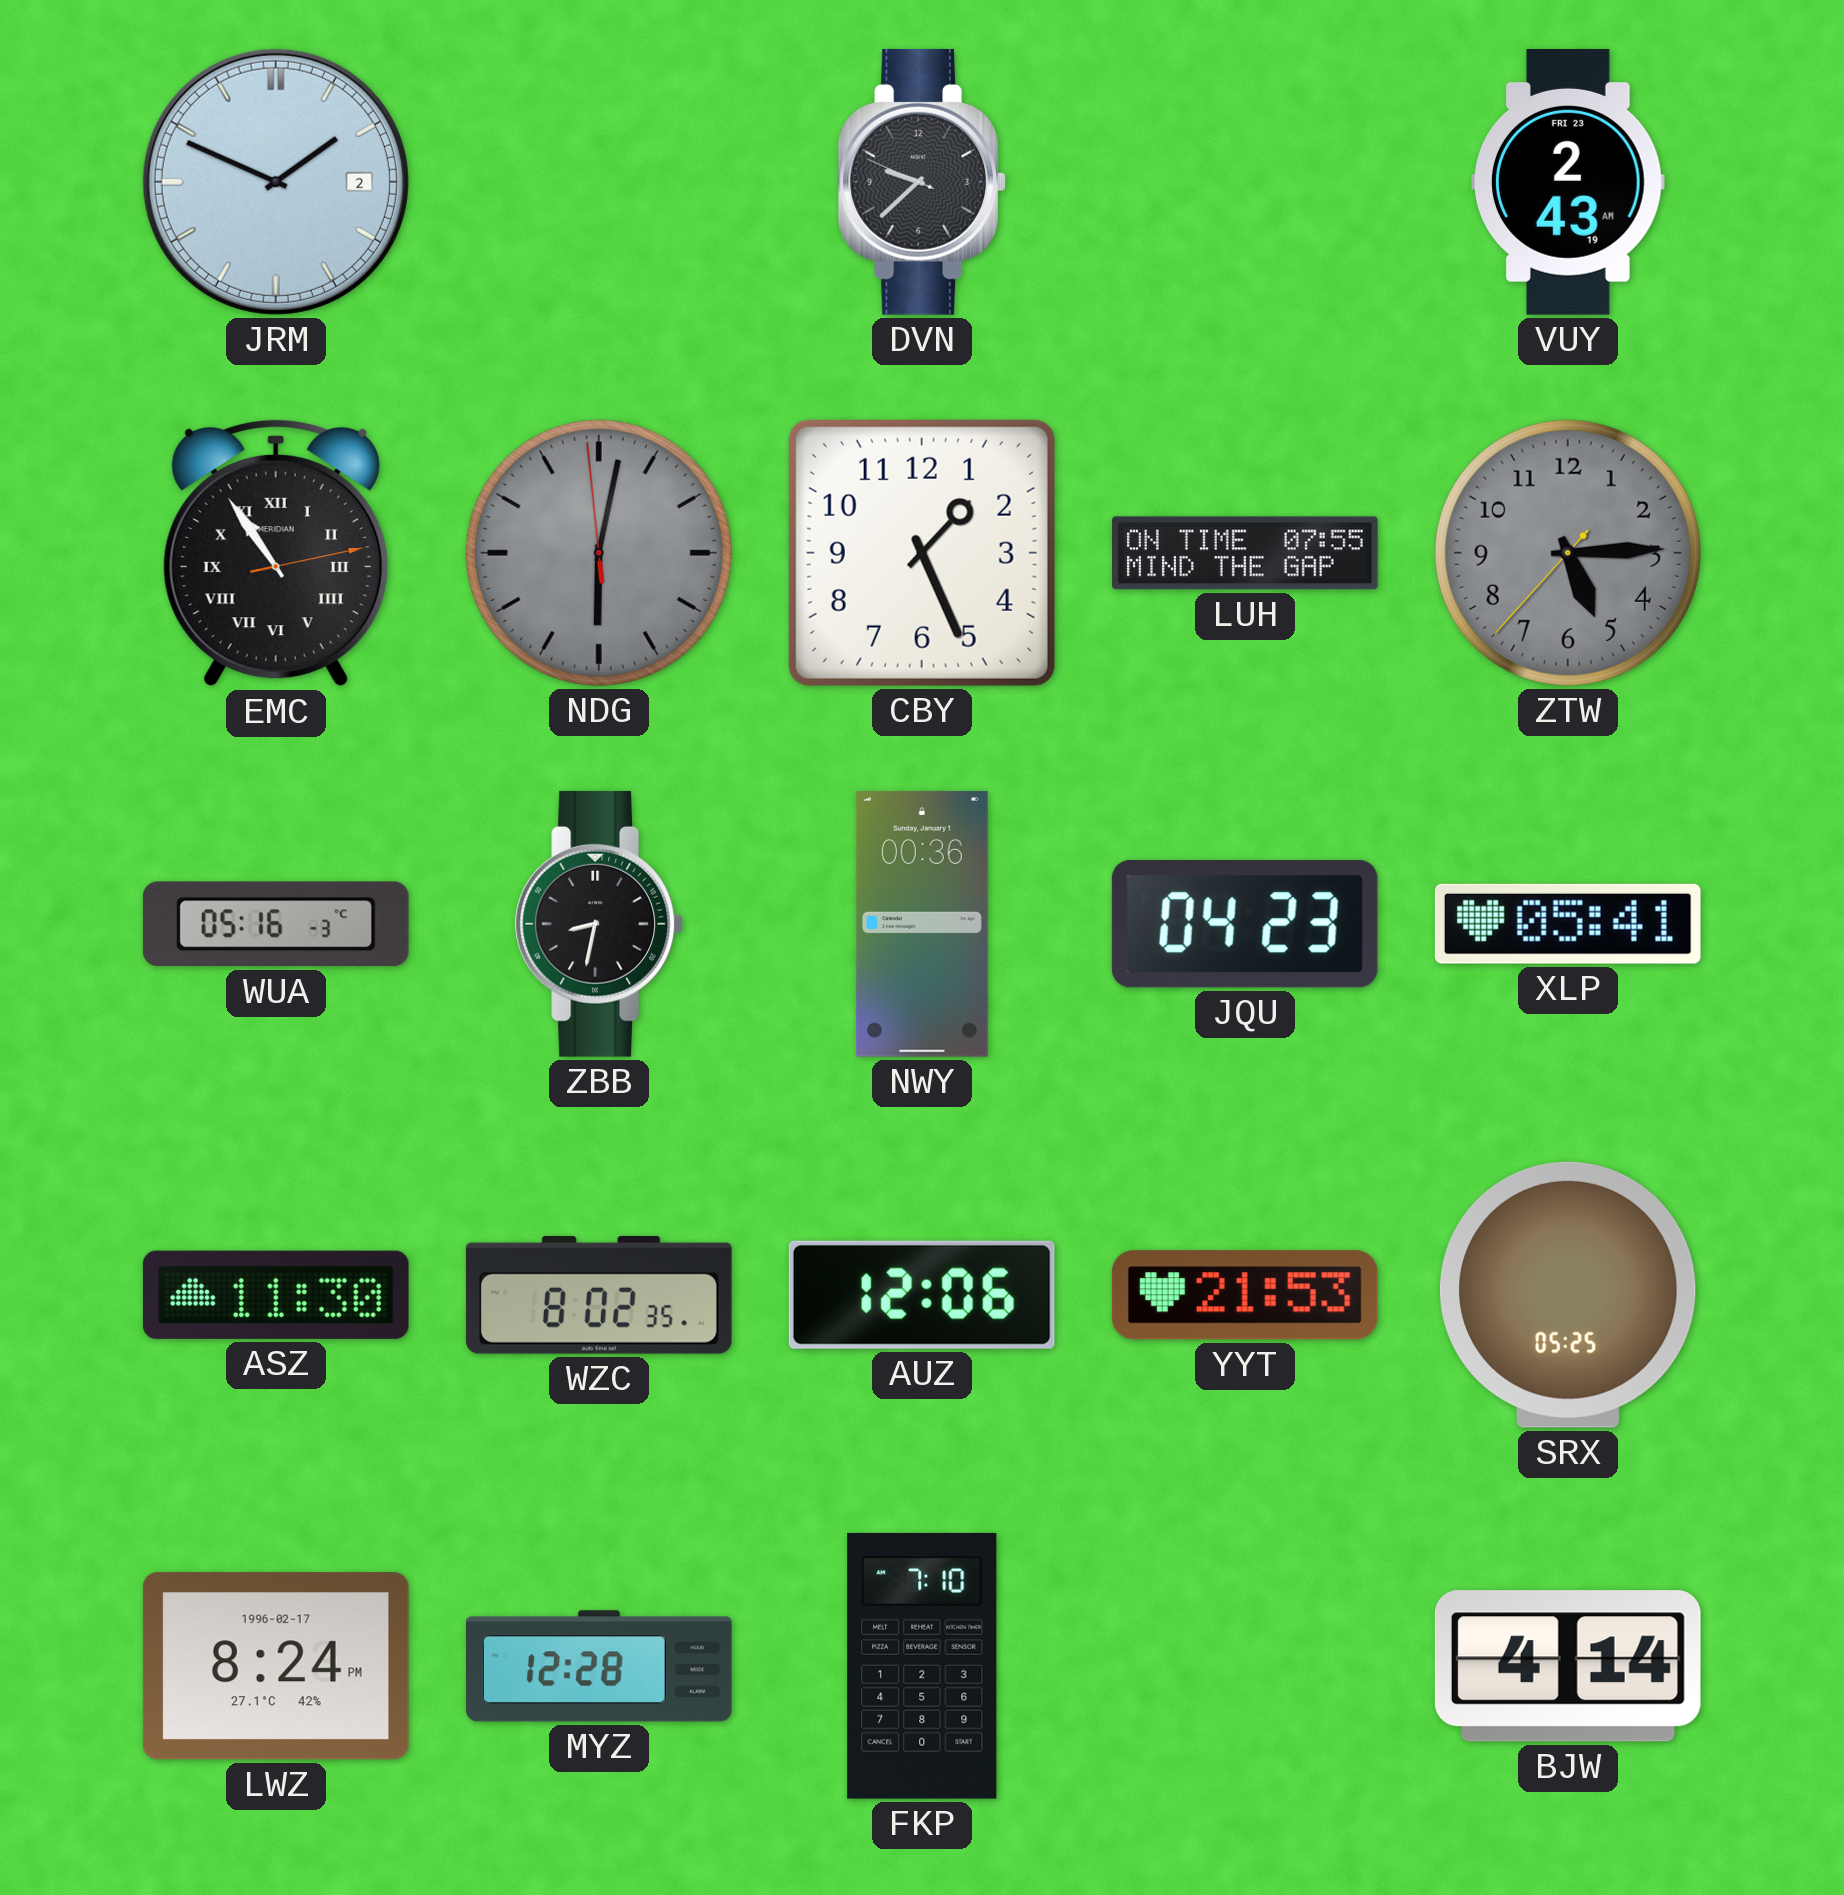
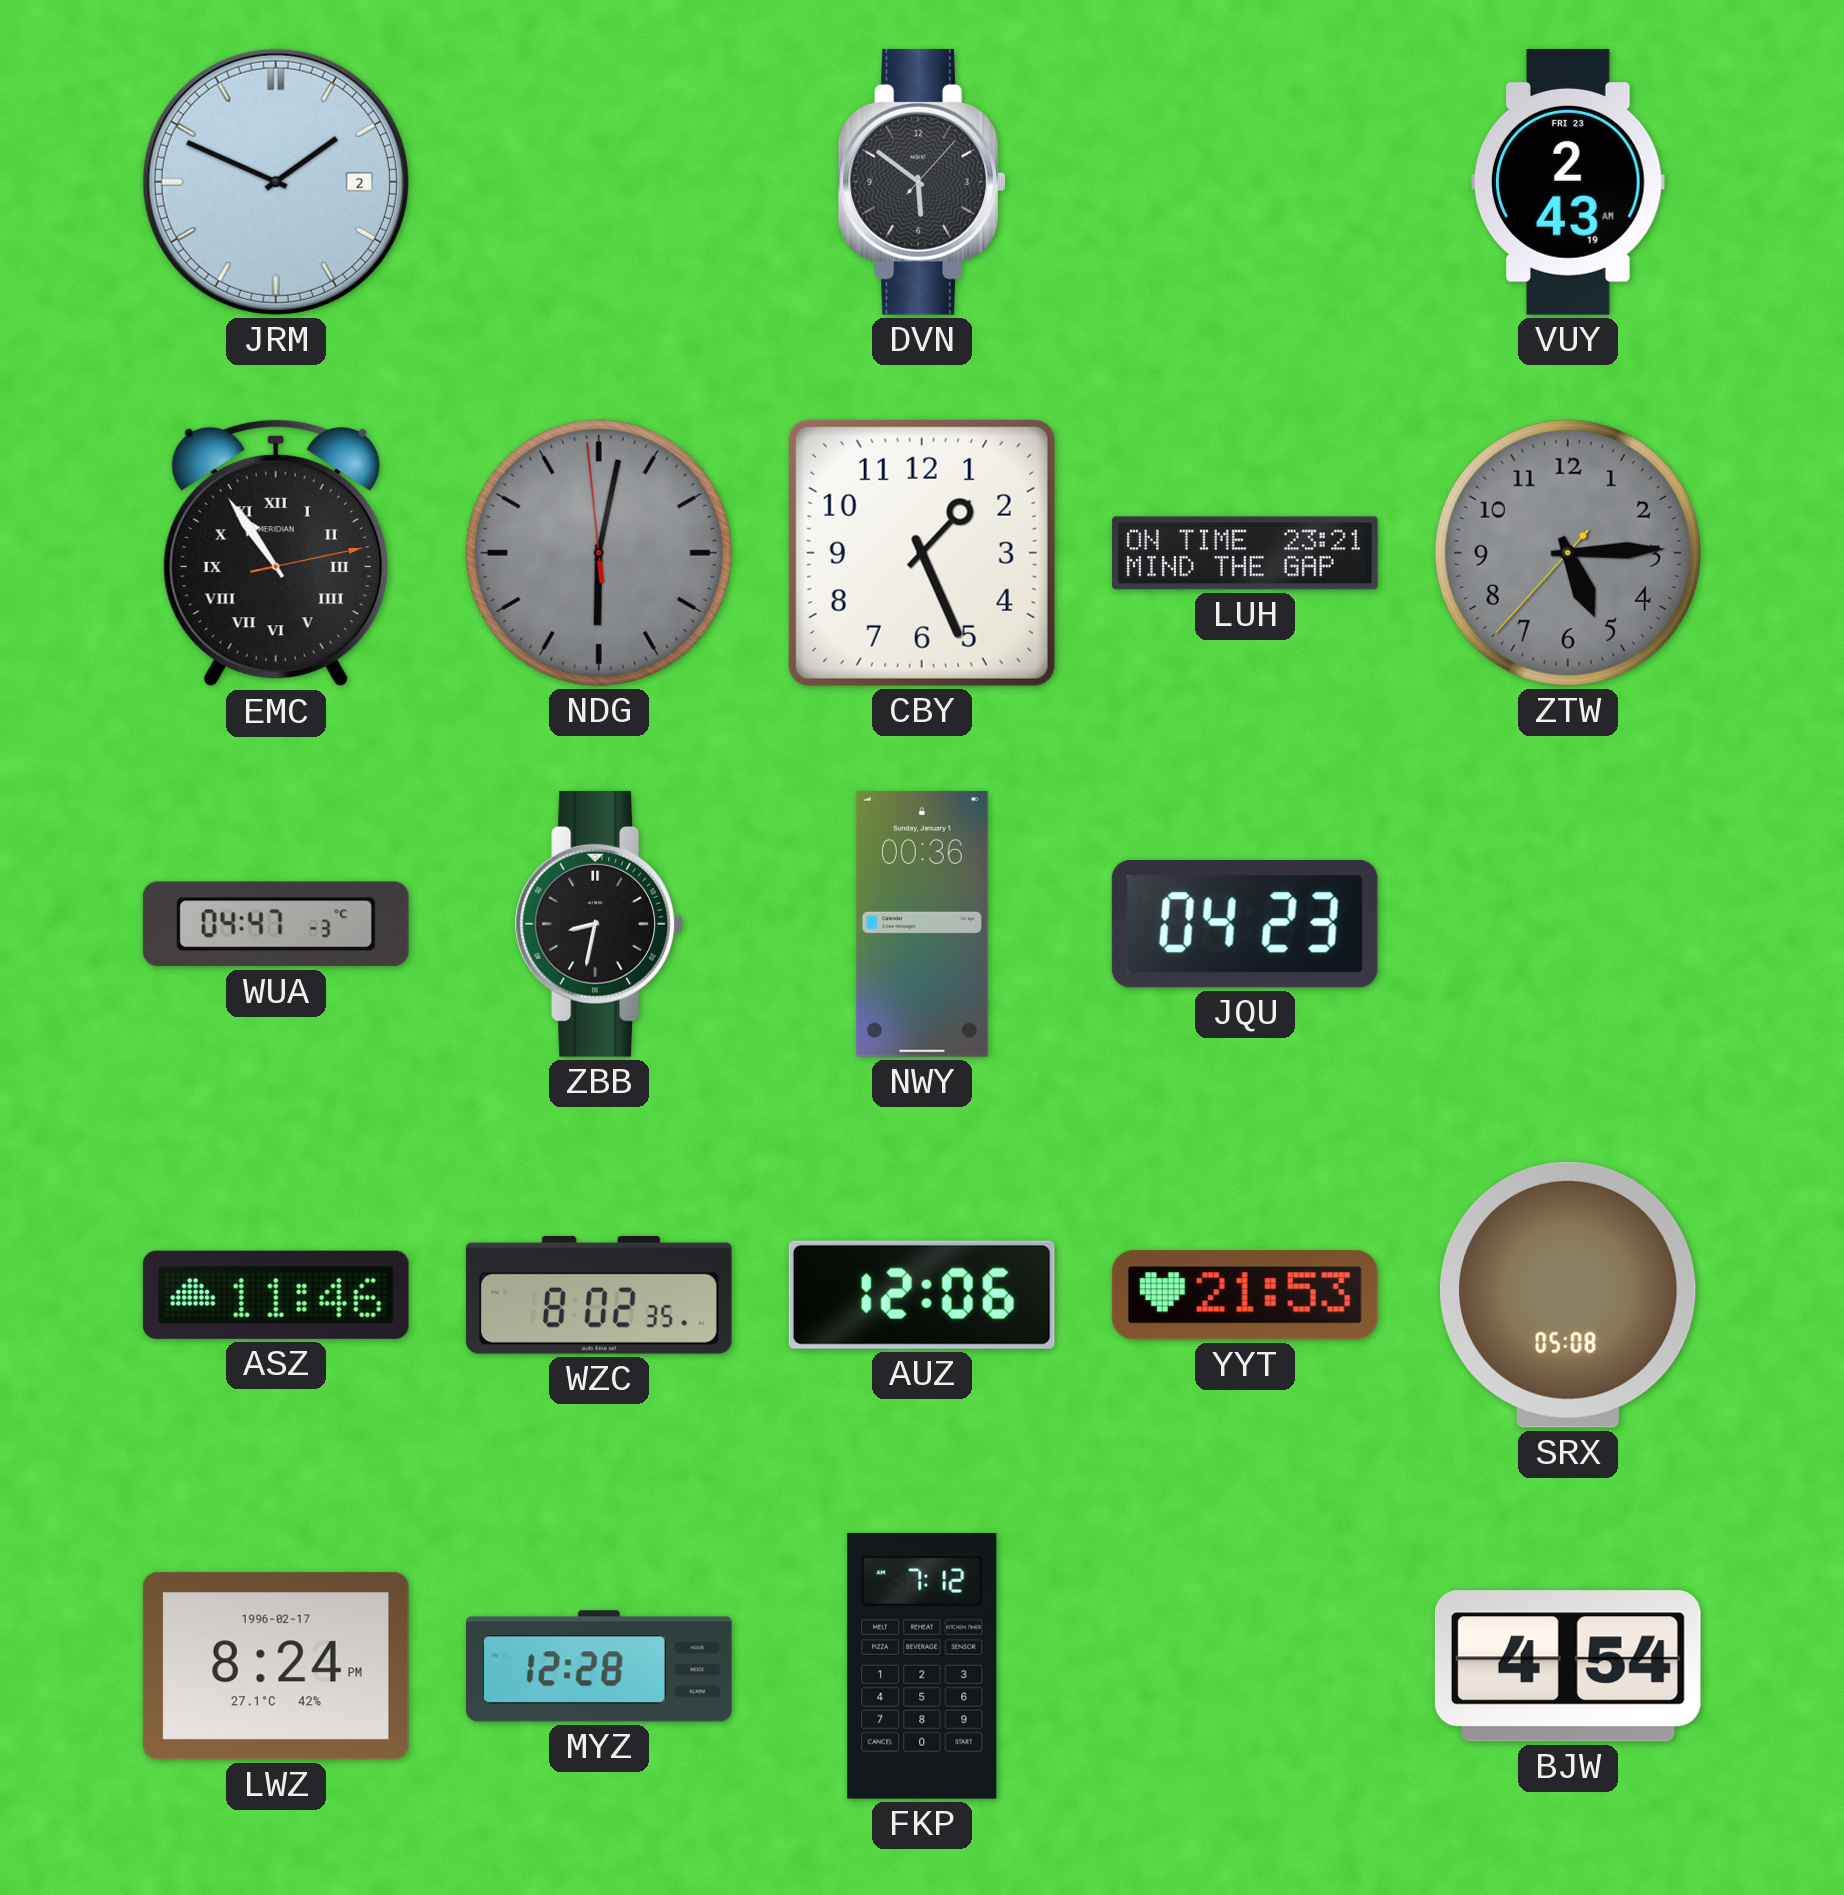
DVN: 9:37 -> 5:51 (922, 182)
LUH: 07:55 -> 23:21 (1245, 553)
WUA: 05:16 -> 04:47 (276, 924)
XLP: 05:41 -> none (1568, 924)
ASZ: 11:30 -> 11:46 (276, 1295)
SRX: 05:25 -> 05:08 (1568, 1295)
FKP: 7:10 -> 7:12 (922, 1666)
BJW: 4:14 -> 4:54 (1568, 1666)
